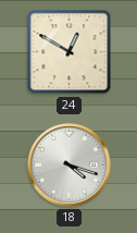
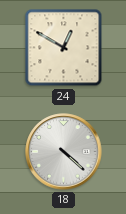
18: 4:18 -> 4:22 (64, 152)
